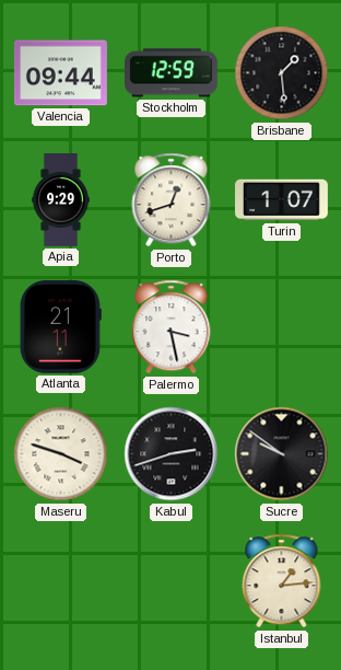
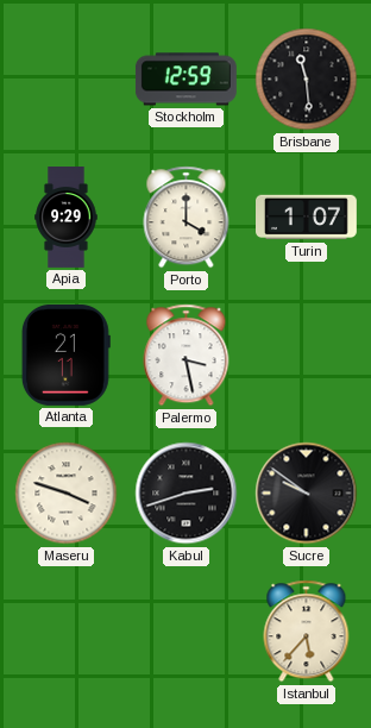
Valencia: 09:44 -> none (60, 73)
Brisbane: 1:29 -> 11:29 (307, 80)
Porto: 12:42 -> 4:00 (187, 218)
Istanbul: 1:14 -> 5:37 (307, 632)
